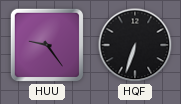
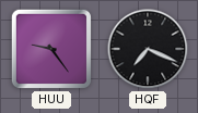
HQF: 6:33 -> 7:19 (148, 49)
